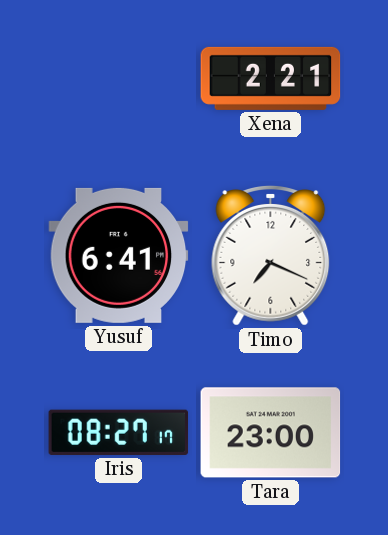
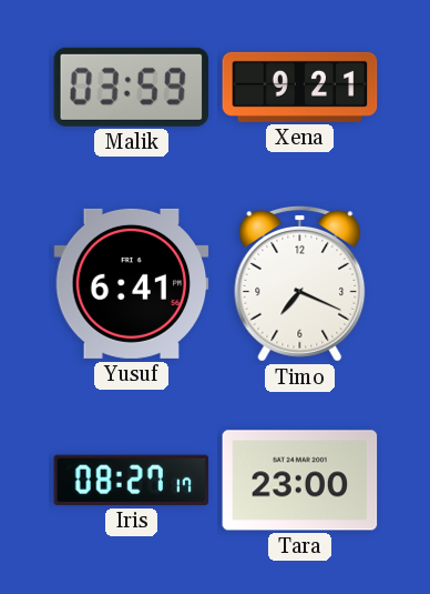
Malik: none -> 03:59 (132, 87)
Xena: 2:21 -> 9:21 (300, 87)
